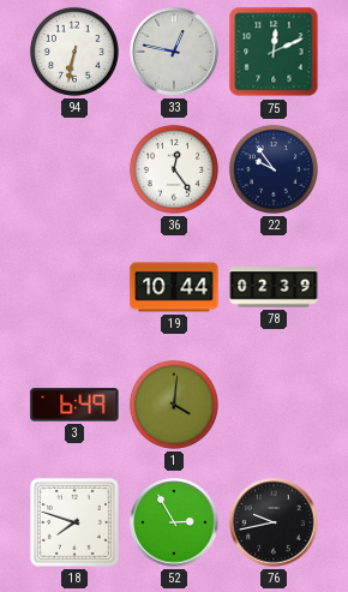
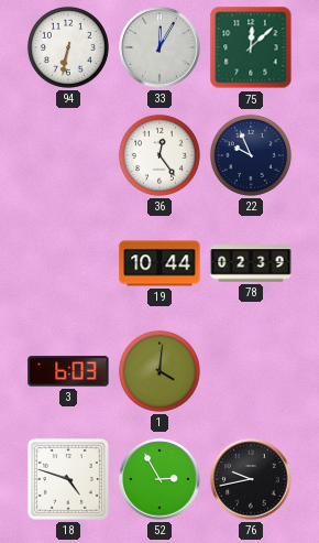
33: 12:47 -> 12:05 (159, 47)
75: 12:11 -> 12:08 (251, 47)
22: 9:54 -> 9:56 (251, 155)
3: 6:49 -> 6:03 (68, 371)
18: 7:48 -> 4:48 (68, 479)
